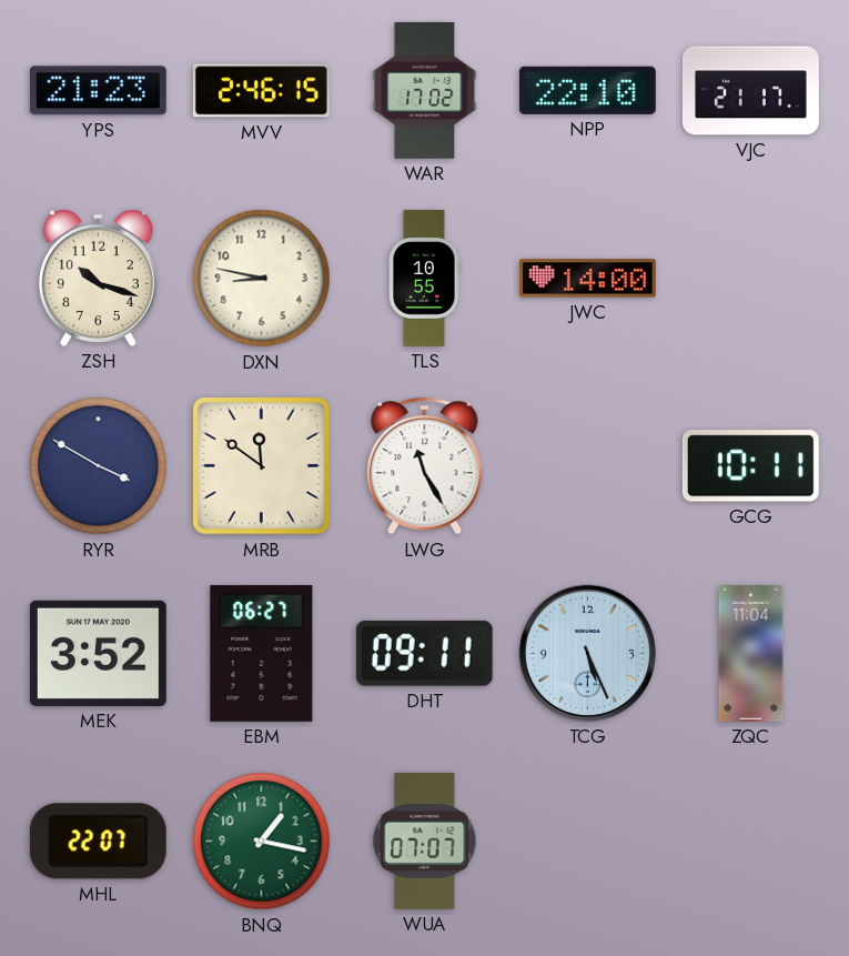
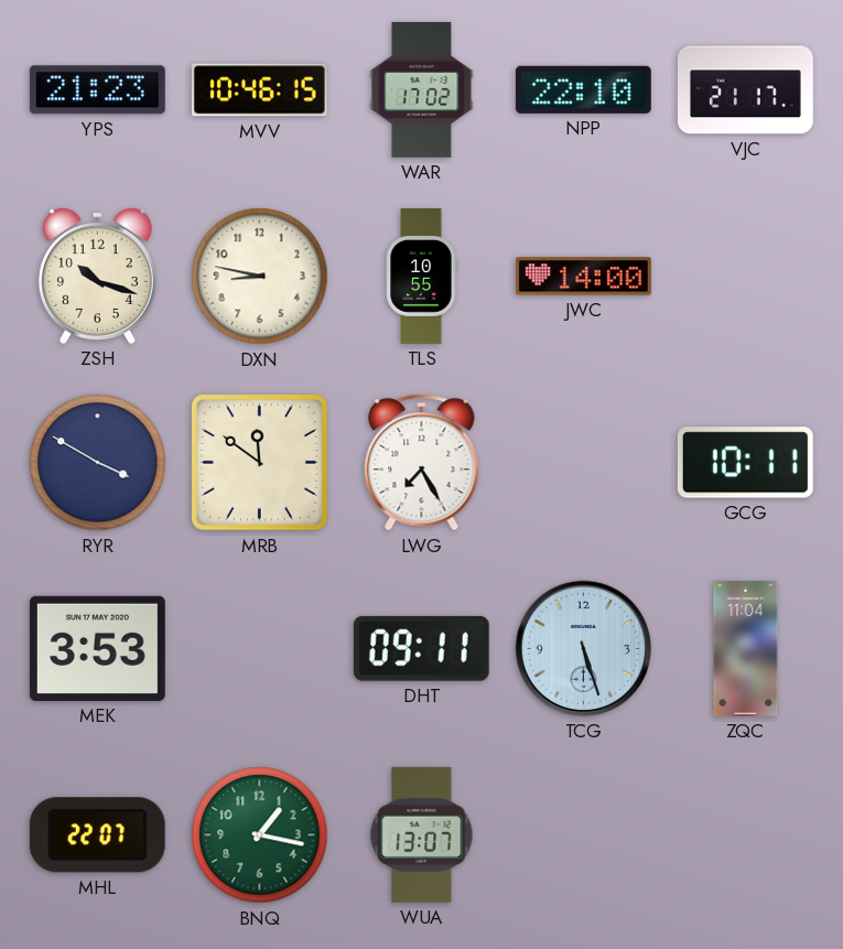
MVV: 2:46 -> 10:46 (259, 90)
LWG: 11:25 -> 7:25 (422, 463)
MEK: 3:52 -> 3:53 (97, 648)
EBM: 06:27 -> none (262, 653)
TCG: 5:26 -> 5:27 (583, 648)
WUA: 07:07 -> 13:07 (422, 834)
